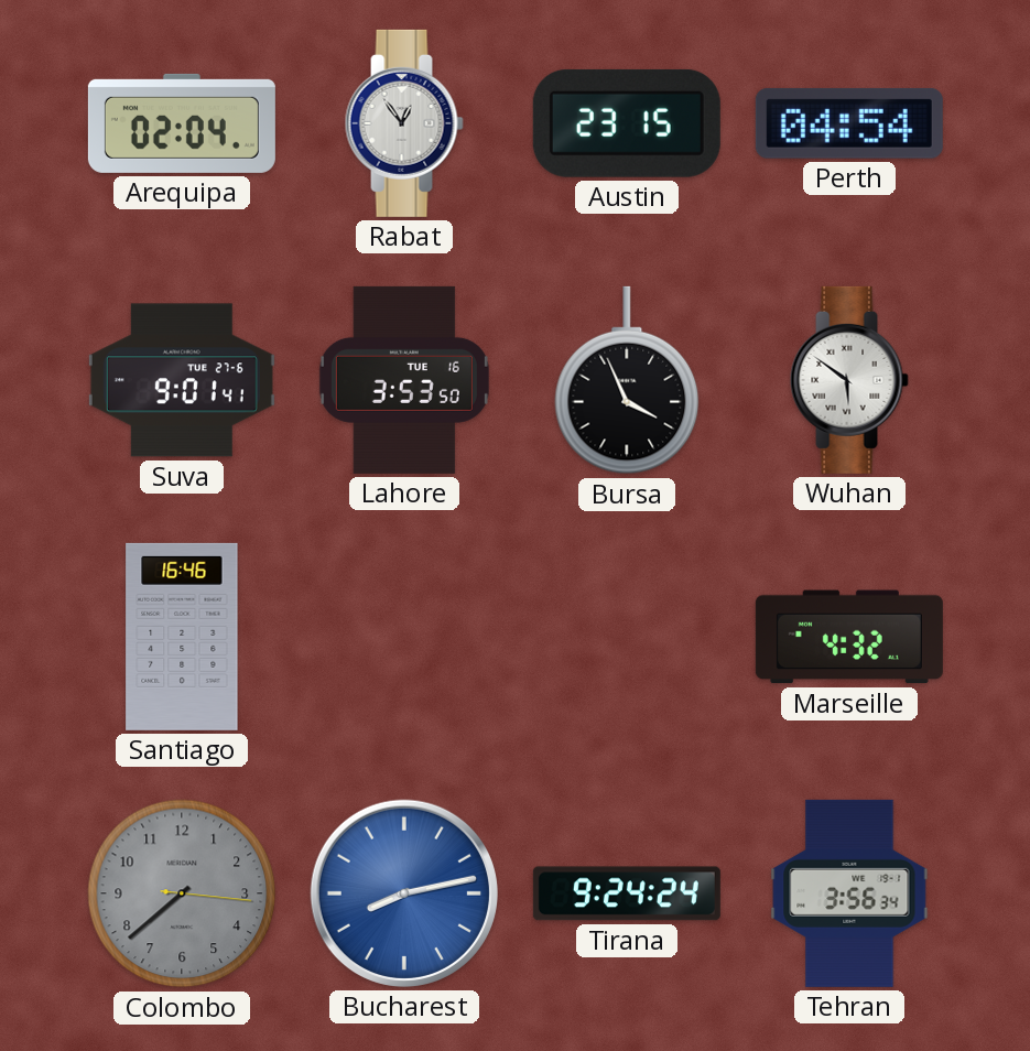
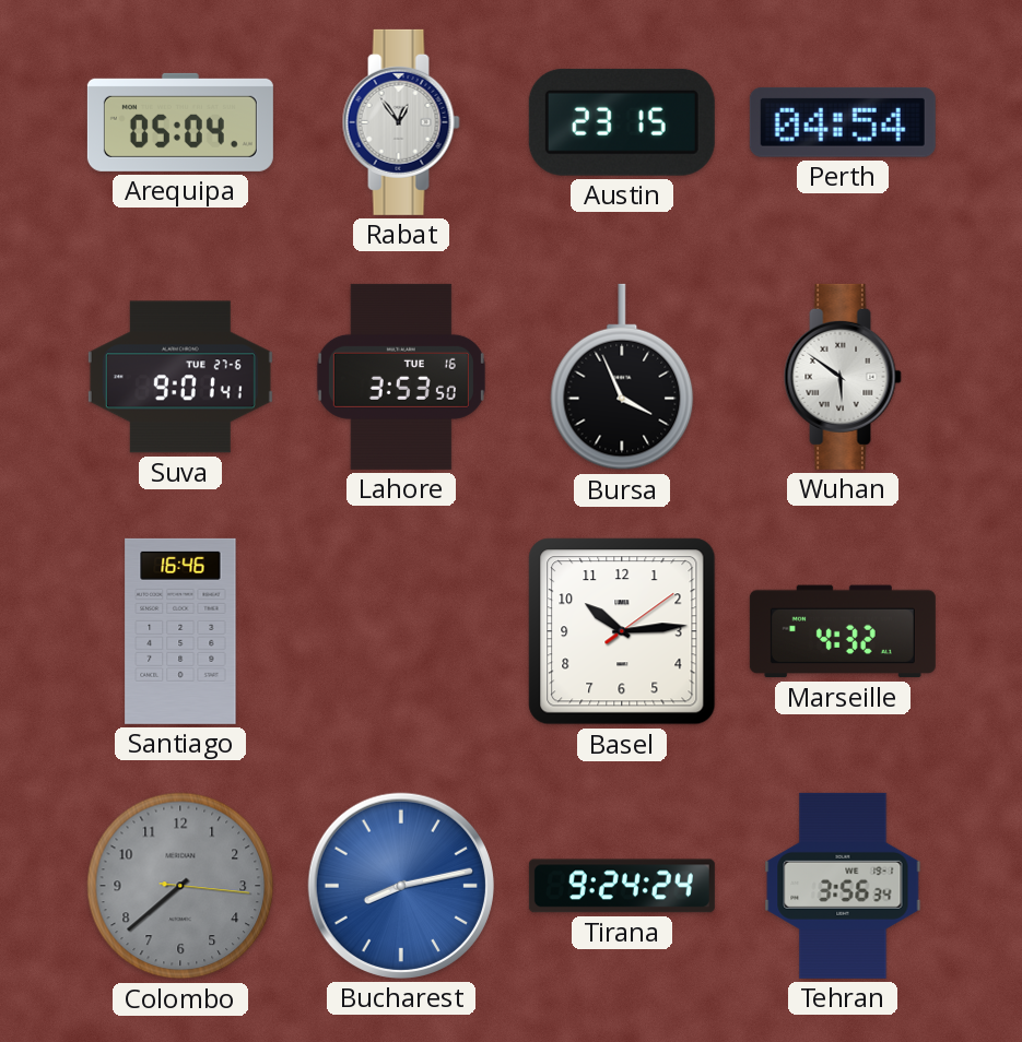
Arequipa: 02:04 -> 05:04 (180, 122)
Basel: none -> 10:14 (622, 631)
